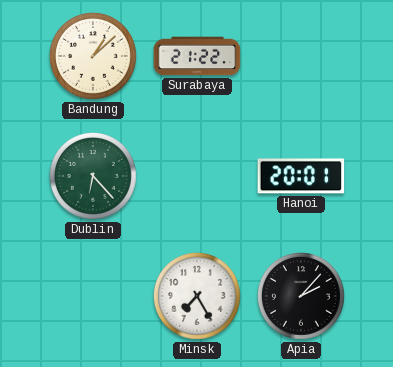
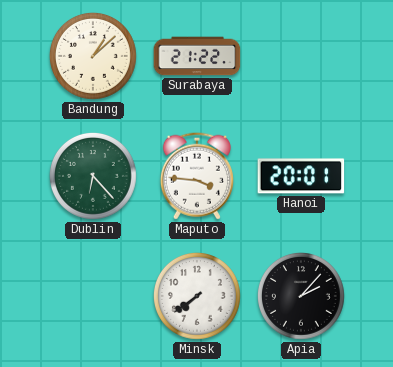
Maputo: none -> 3:46 (197, 176)
Minsk: 7:25 -> 7:39 (197, 296)
